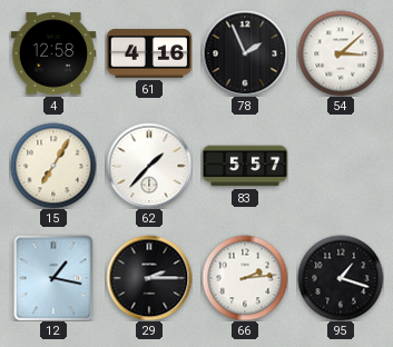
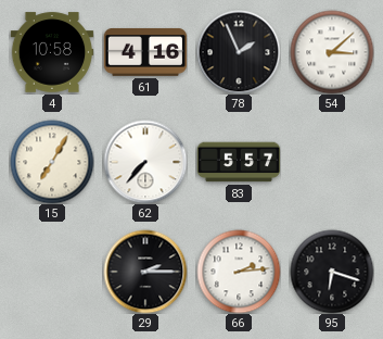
4: 12:58 -> 10:58 (52, 52)
62: 1:37 -> 7:37 (145, 162)
12: 1:17 -> none (53, 278)
95: 1:18 -> 6:18 (332, 272)
